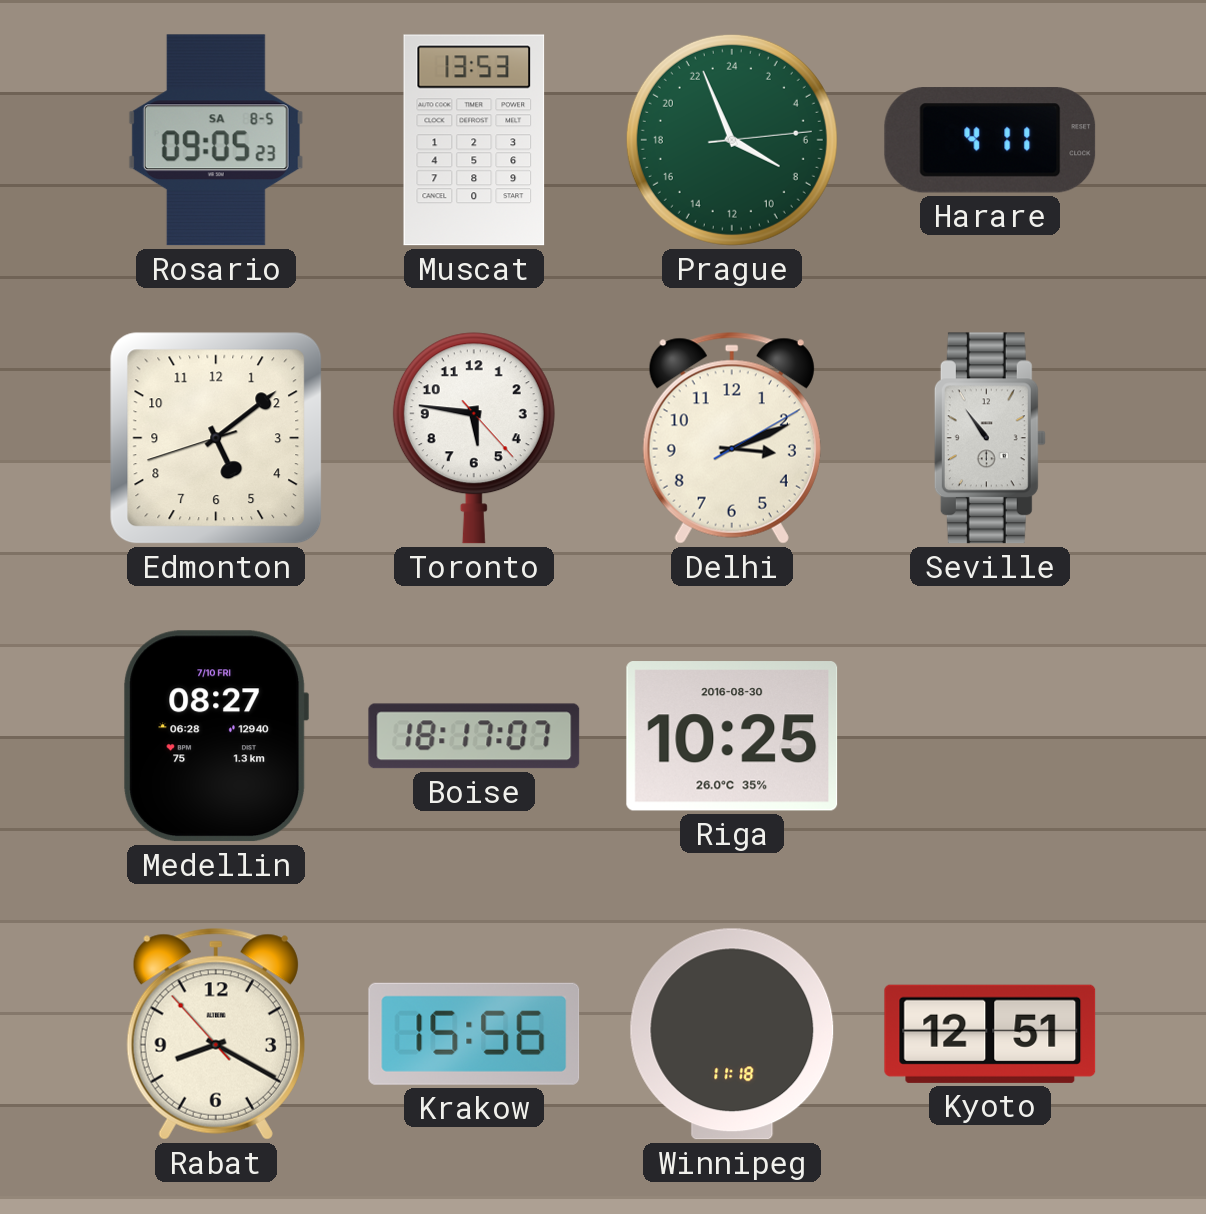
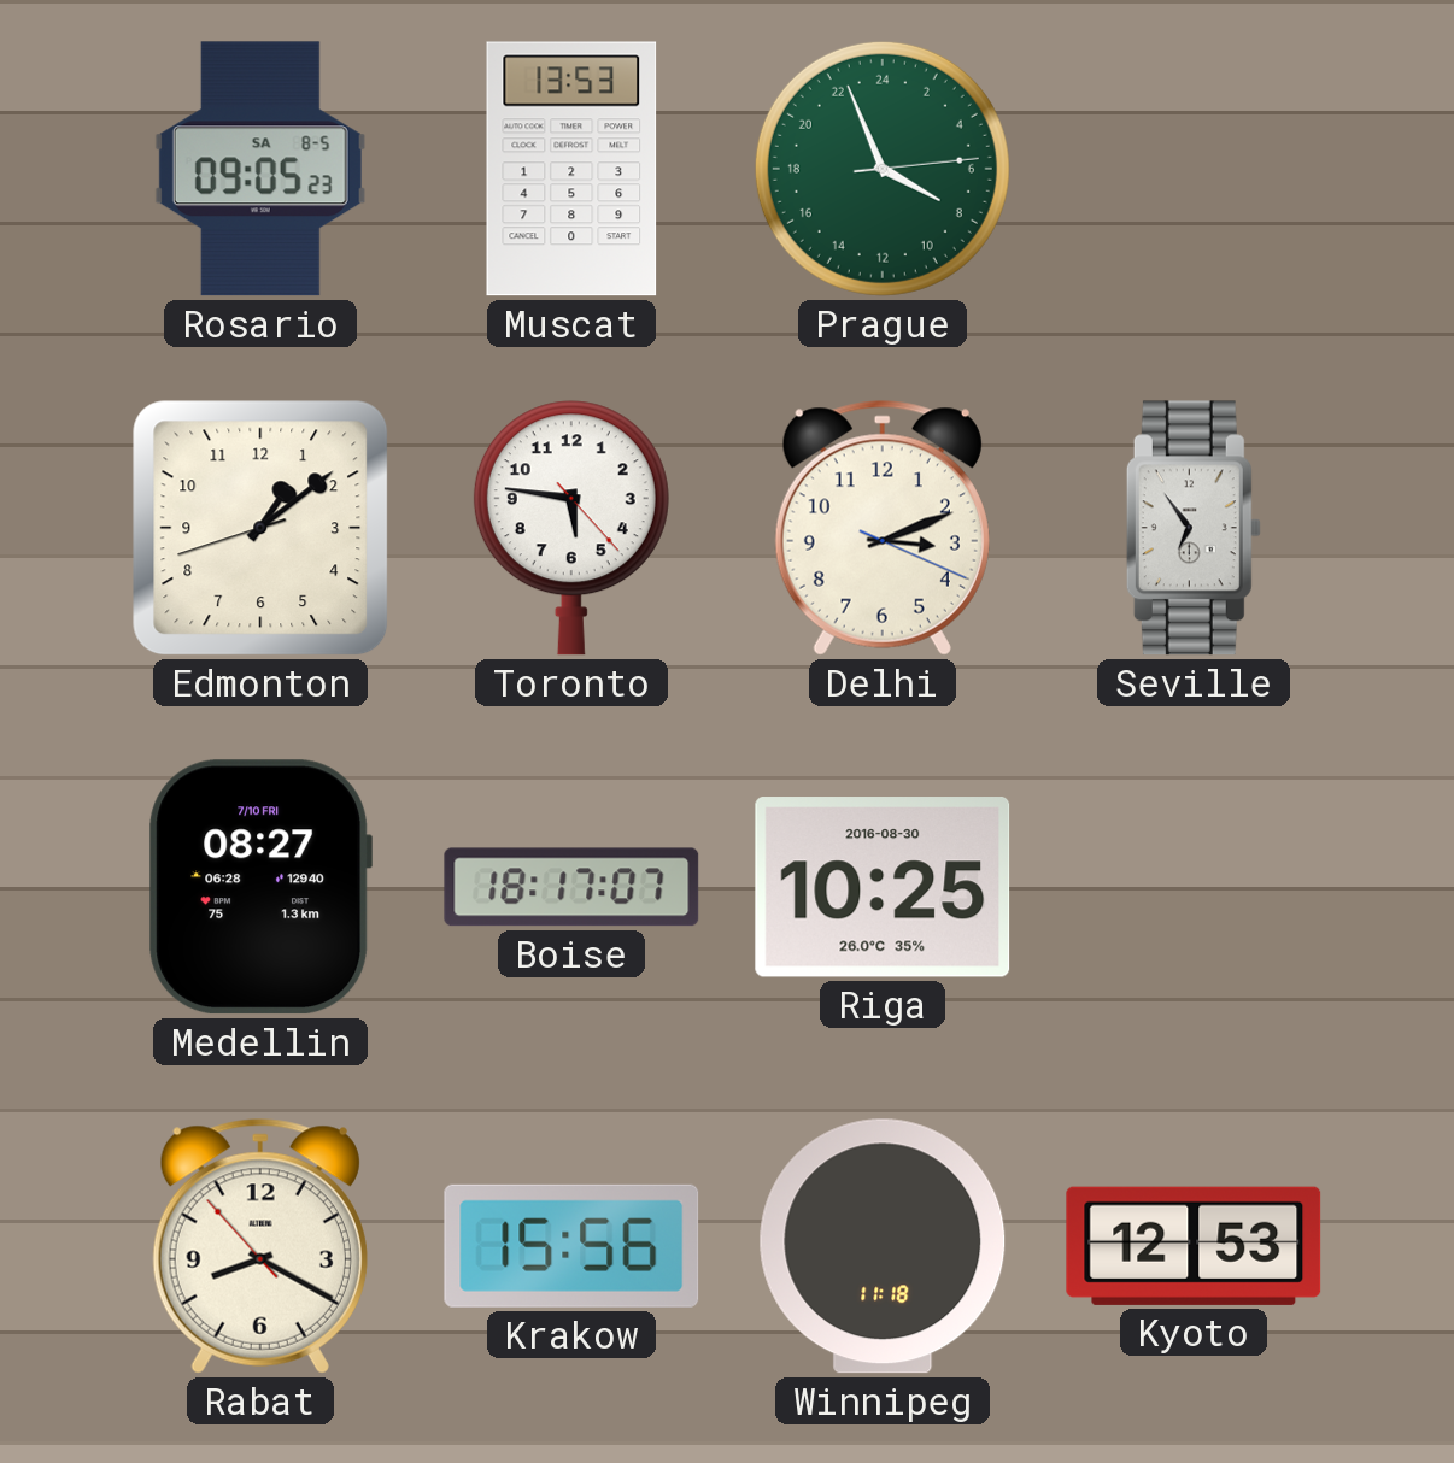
Harare: 4:11 -> none (990, 140)
Edmonton: 5:08 -> 1:08 (260, 528)
Delhi: 3:11:10 -> 3:11:19 (883, 528)
Seville: 10:54 -> 6:54 (1194, 528)
Kyoto: 12:51 -> 12:53 (1194, 1246)
